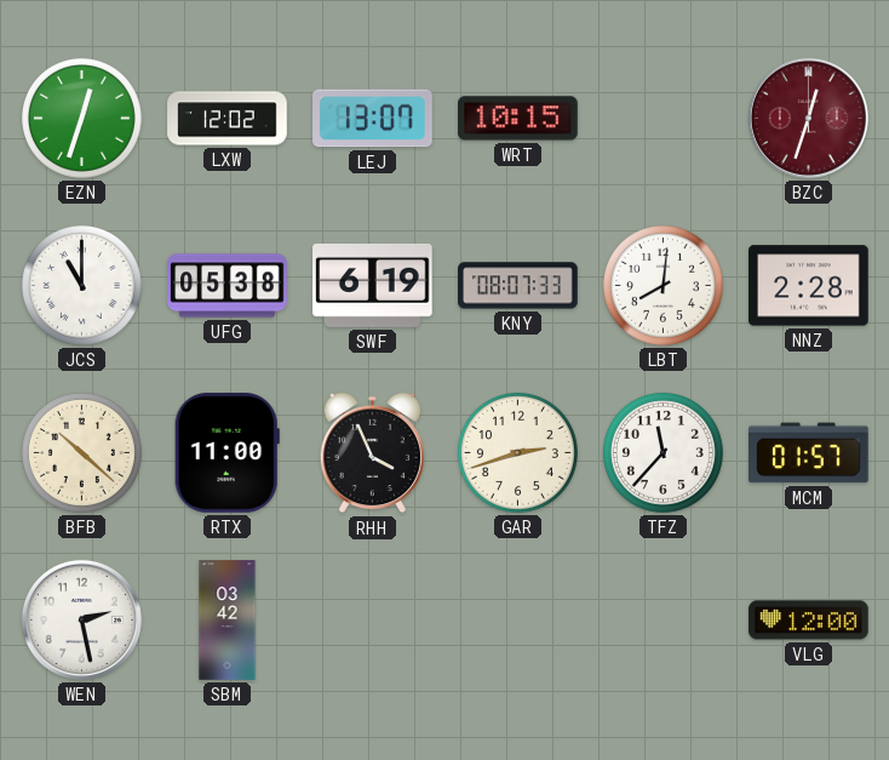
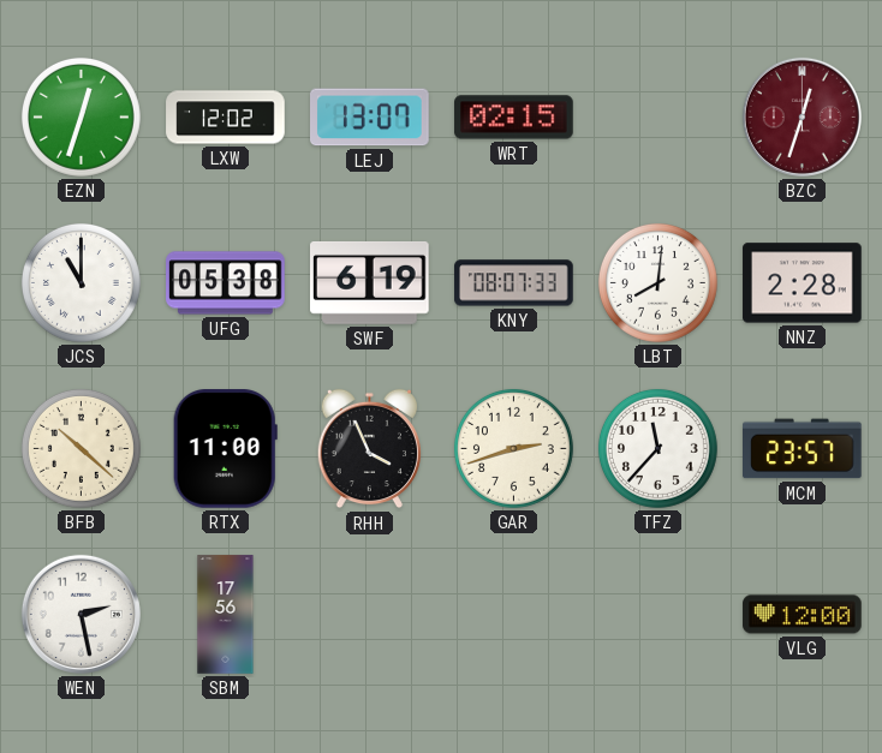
WRT: 10:15 -> 02:15 (514, 118)
MCM: 01:57 -> 23:57 (803, 449)
SBM: 03:42 -> 17:56 (226, 615)
